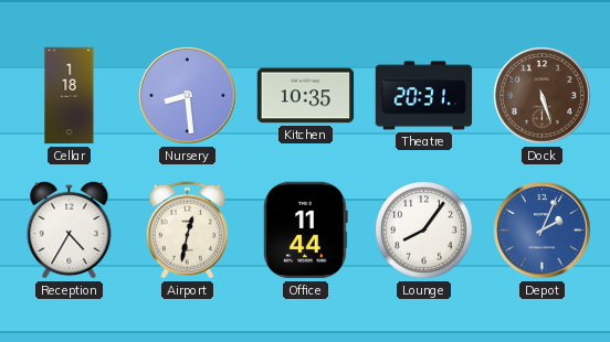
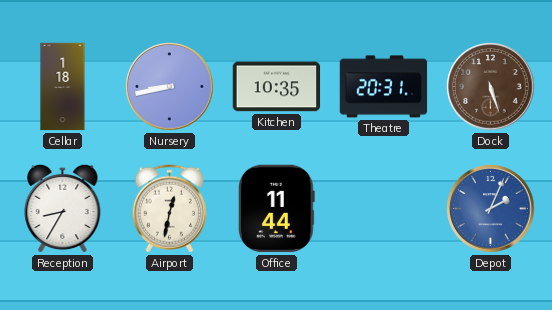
Nursery: 8:29 -> 8:43 (170, 87)
Reception: 4:35 -> 8:35 (63, 208)
Lounge: 8:06 -> none (424, 231)
